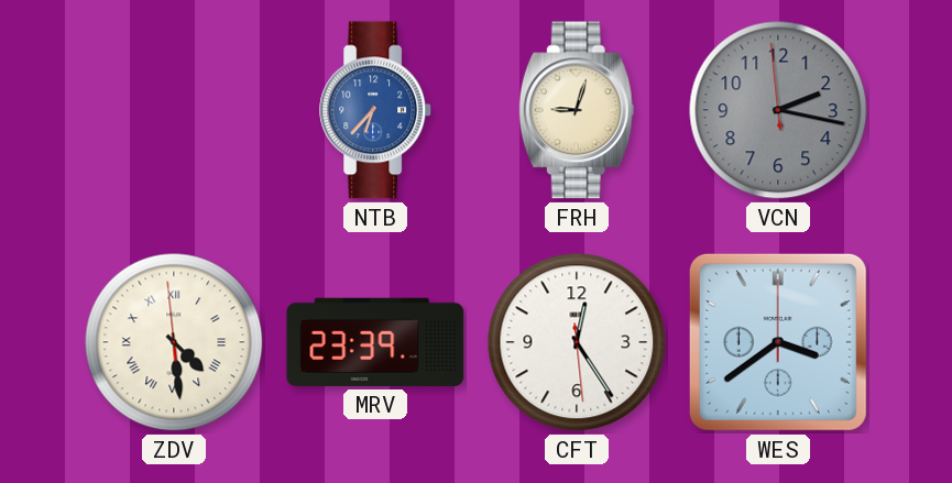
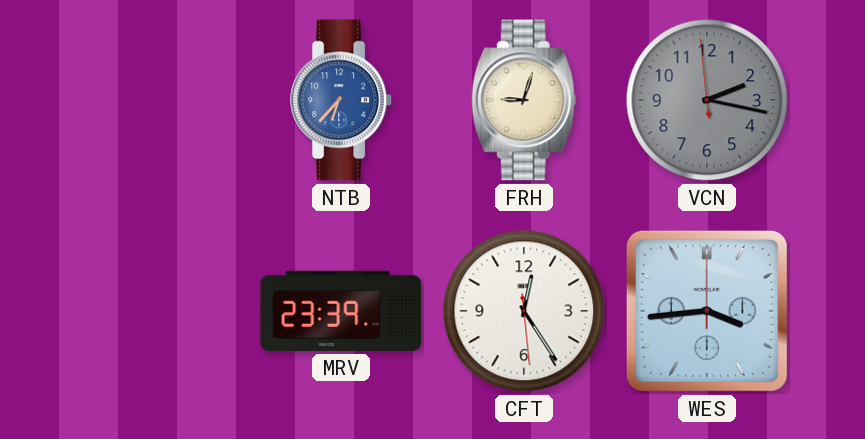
ZDV: 4:28 -> none (174, 342)
WES: 3:39 -> 3:44 (707, 311)
